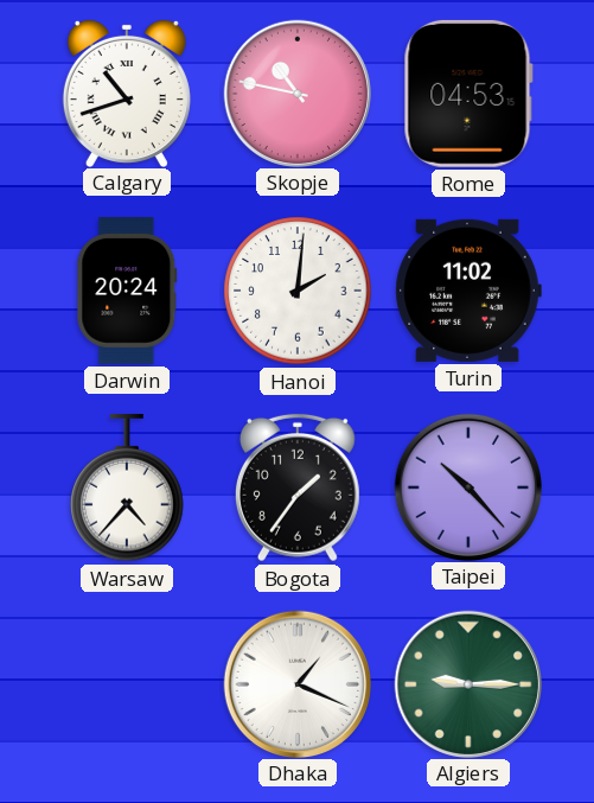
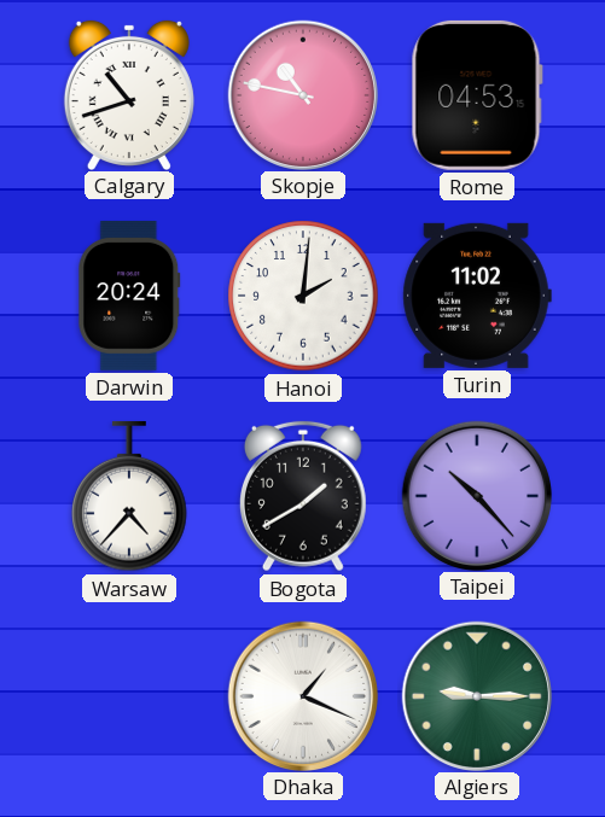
Bogota: 1:36 -> 1:40 (303, 496)
